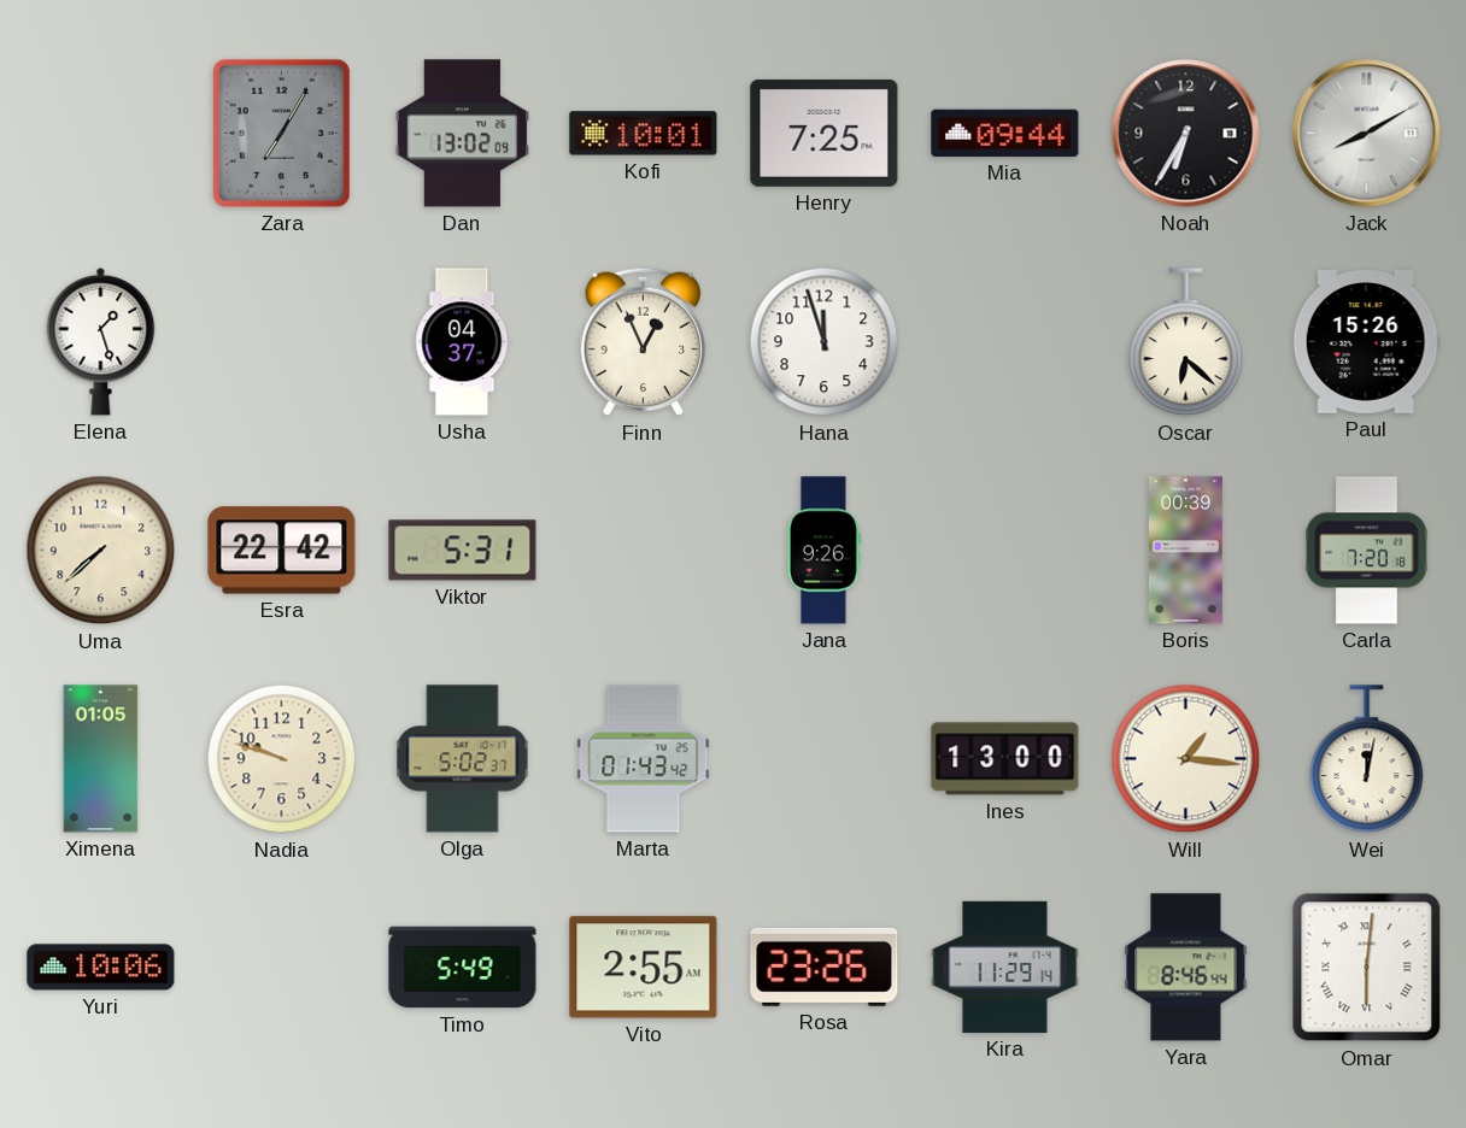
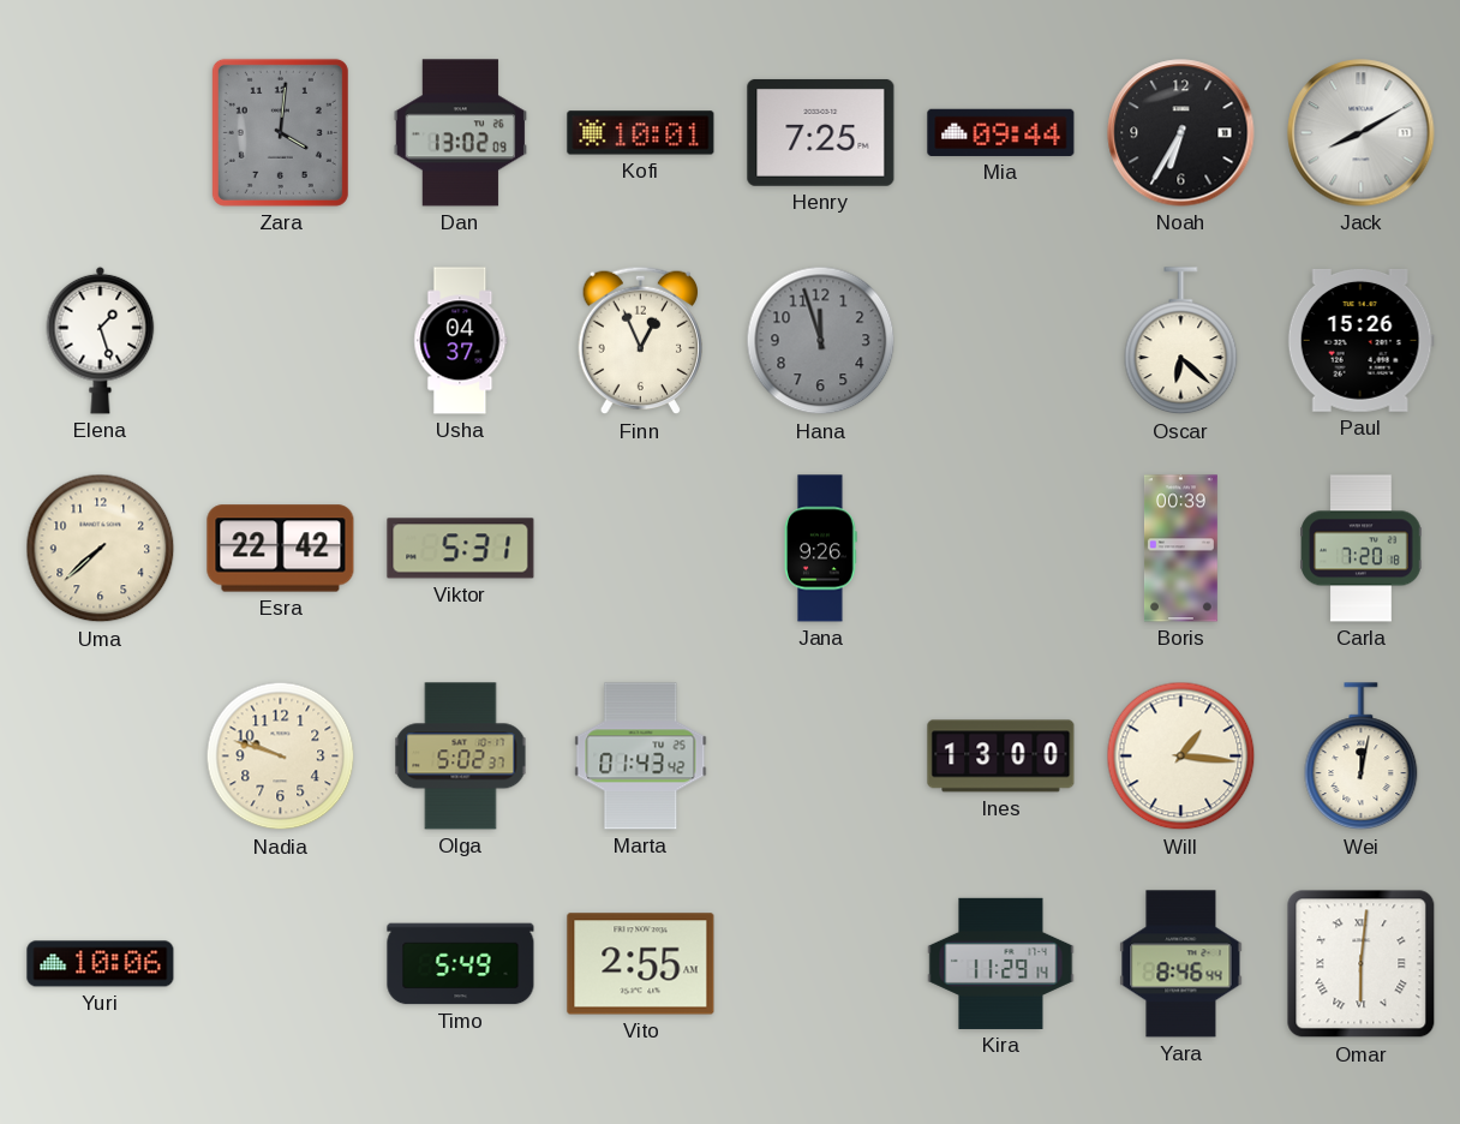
Zara: 7:05 -> 4:01 (280, 132)
Hana dial: white -> grey (821, 341)
Ximena: 01:05 -> none (101, 759)
Rosa: 23:26 -> none (825, 967)
